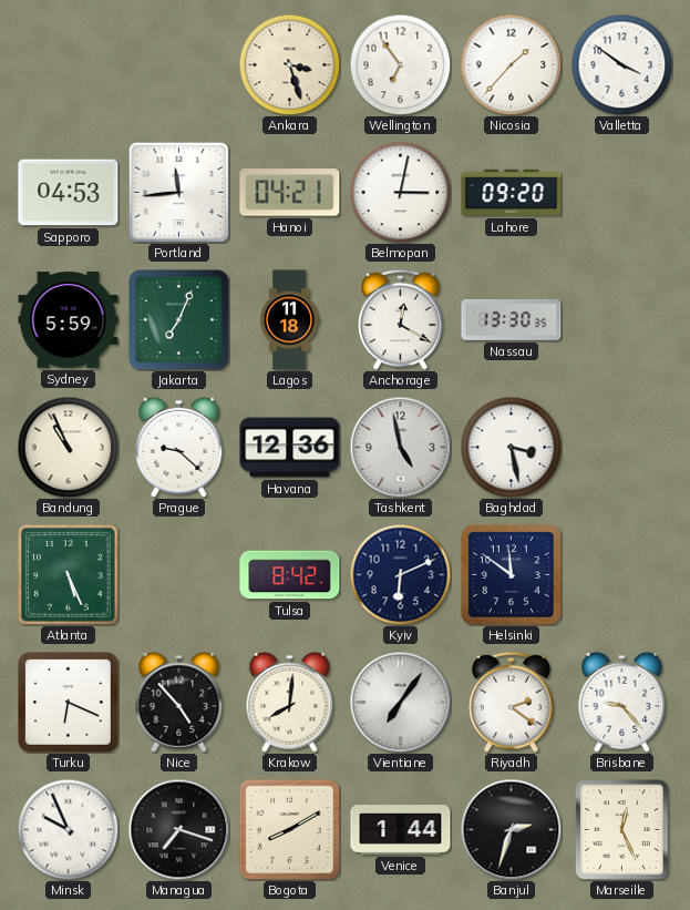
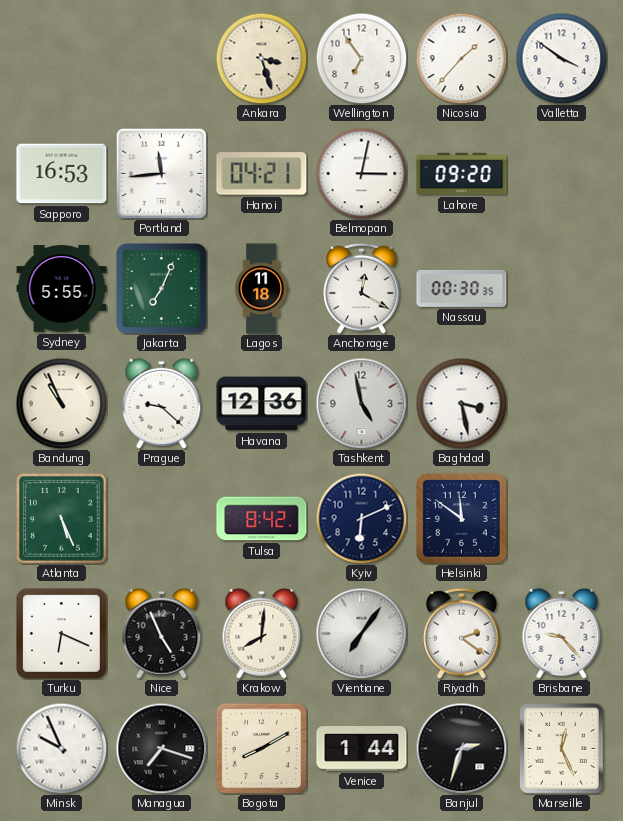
Sapporo: 04:53 -> 16:53 (62, 174)
Sydney: 5:59 -> 5:55 (62, 289)
Nassau: 13:30 -> 00:30 (462, 288)
Nice: 4:53 -> 4:56 (162, 633)
